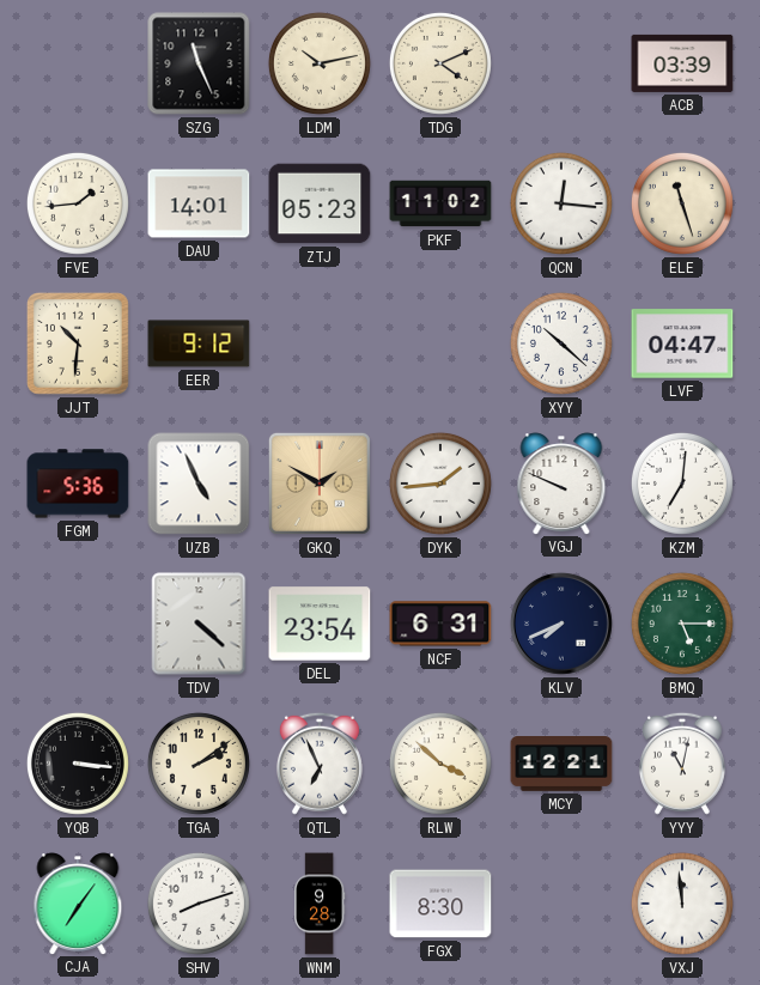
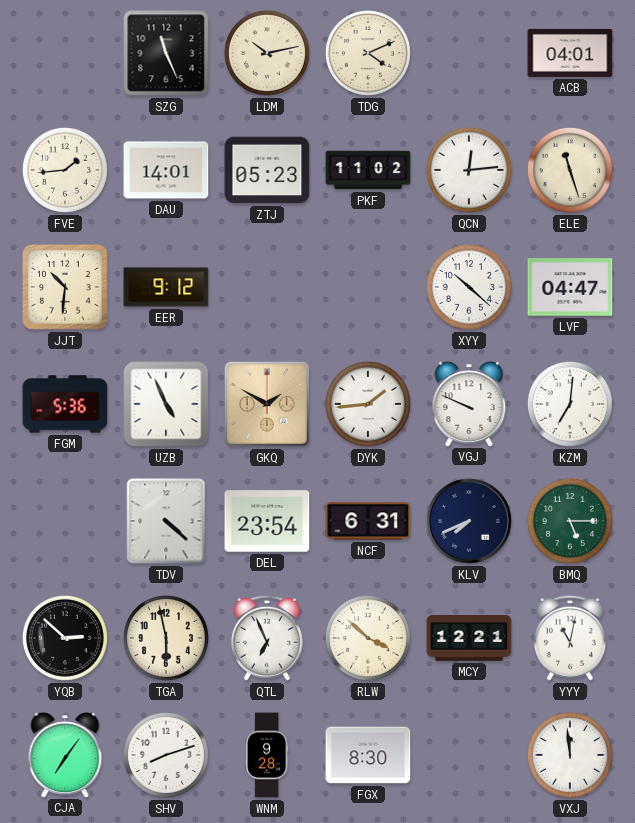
ACB: 03:39 -> 04:01 (570, 53)
QCN: 12:16 -> 12:14 (469, 170)
YQB: 3:16 -> 2:52 (65, 638)
TGA: 2:09 -> 5:58 (166, 638)
